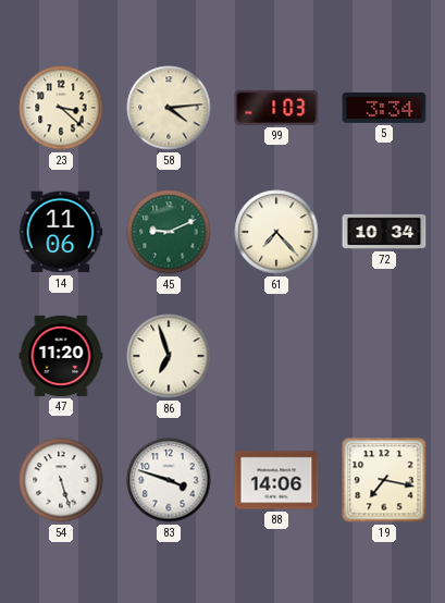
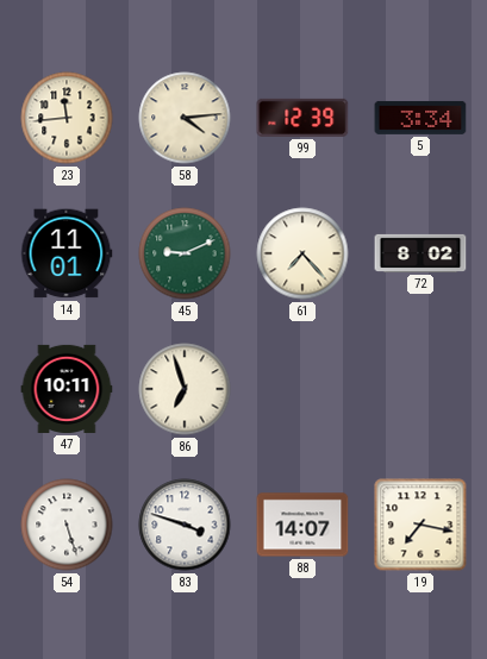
23: 3:22 -> 11:44 (67, 118)
99: 1:03 -> 12:39 (302, 118)
14: 11:06 -> 11:01 (67, 253)
72: 10:34 -> 8:02 (420, 253)
47: 11:20 -> 10:11 (67, 389)
88: 14:06 -> 14:07 (302, 525)
